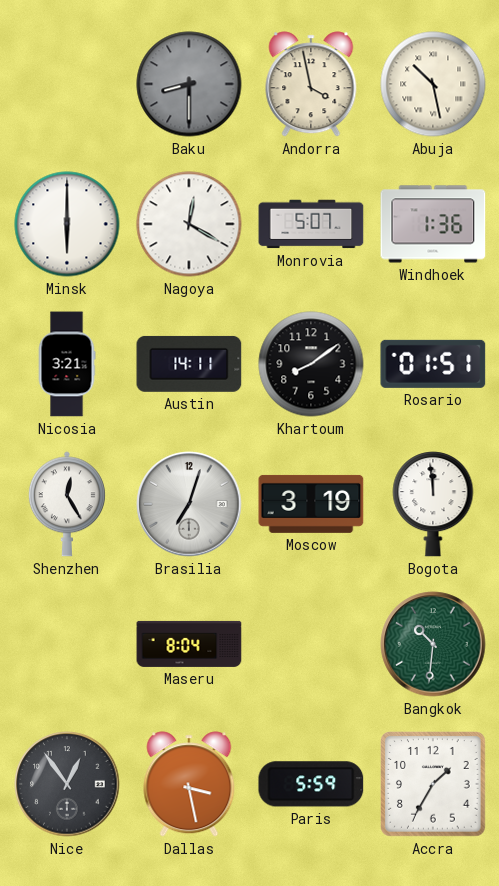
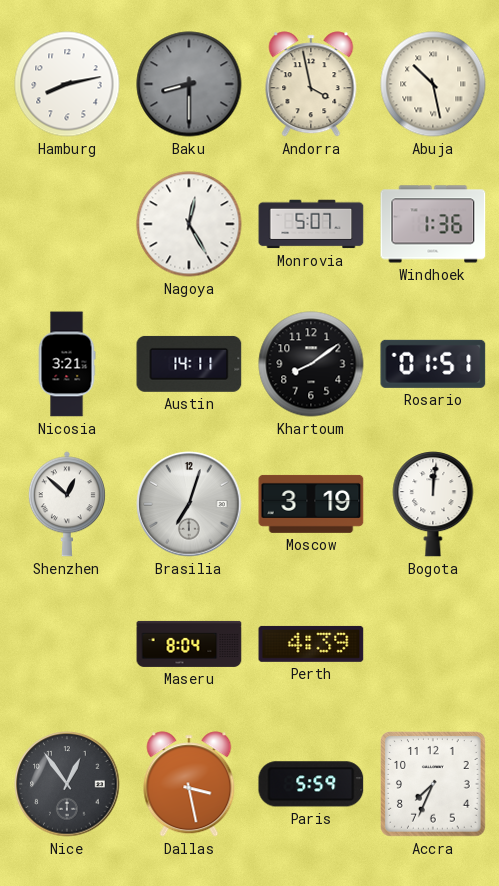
Hamburg: none -> 8:13 (67, 84)
Minsk: 6:00 -> none (67, 224)
Nagoya: 12:20 -> 12:25 (189, 224)
Shenzhen: 12:25 -> 12:52 (67, 504)
Bogota: 11:59 -> 12:01 (433, 504)
Perth: none -> 4:39 (311, 644)
Bangkok: 10:31 -> none (433, 644)
Accra: 1:35 -> 7:34 (433, 784)
